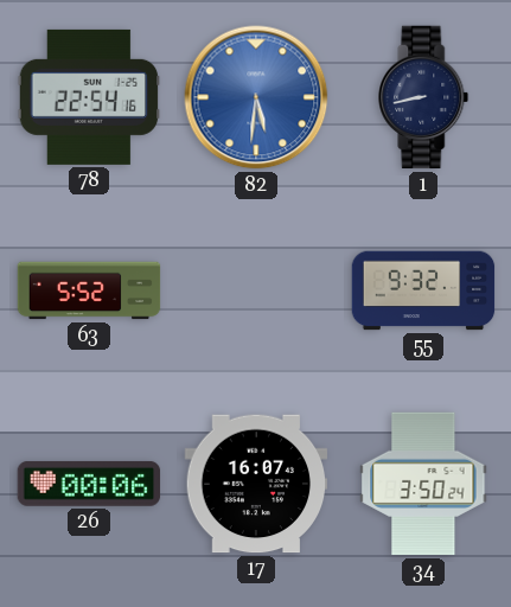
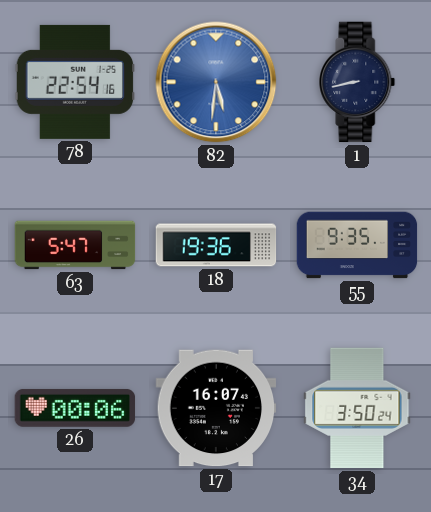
63: 5:52 -> 5:47 (75, 245)
18: none -> 19:36 (216, 245)
55: 9:32 -> 9:35 (357, 245)
